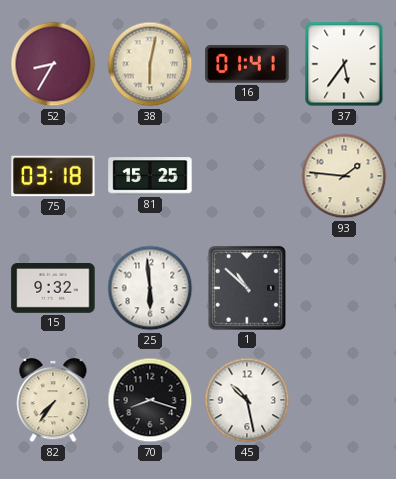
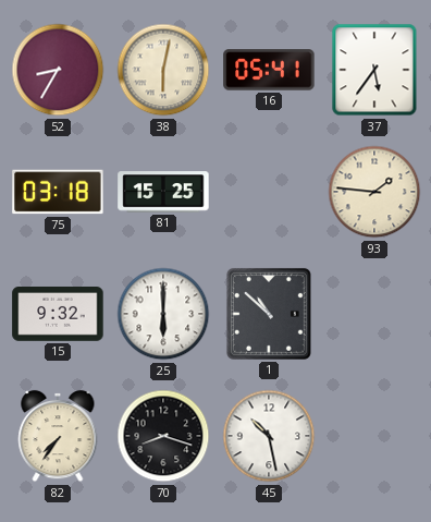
16: 01:41 -> 05:41 (269, 70)
25: 5:59 -> 6:00 (163, 314)
